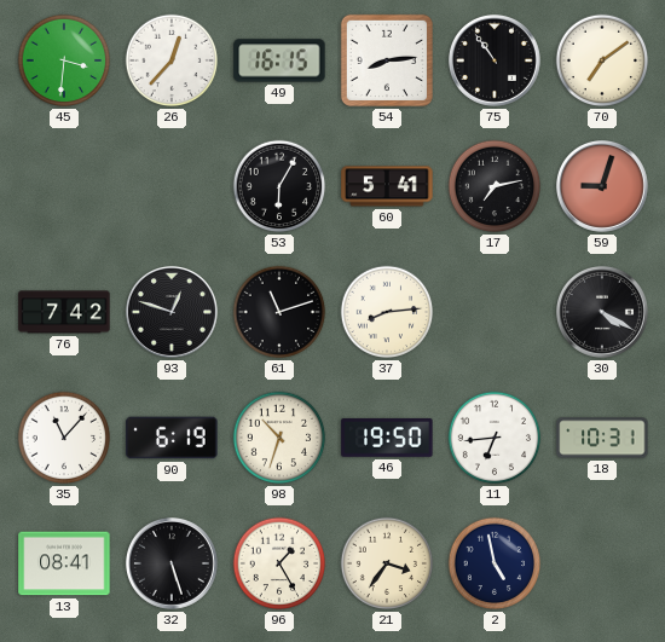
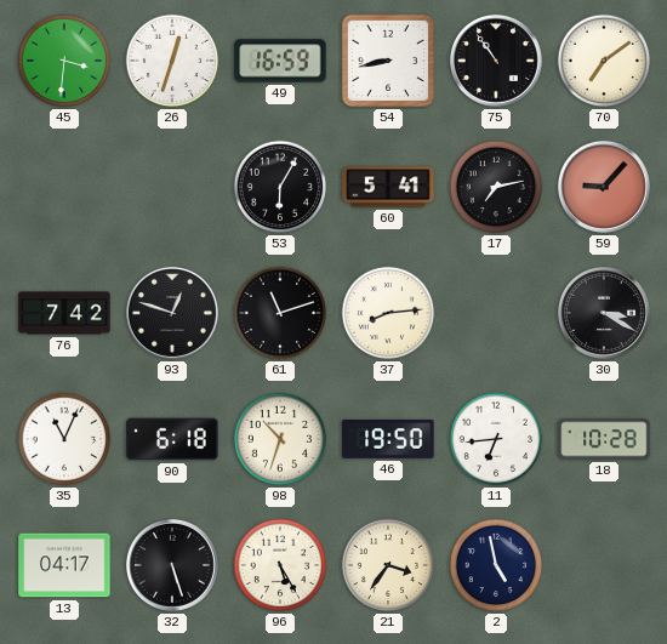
26: 12:37 -> 12:33 (172, 61)
49: 16:15 -> 16:59 (280, 61)
54: 8:14 -> 8:43 (388, 61)
59: 9:03 -> 9:07 (604, 187)
30: 4:20 -> 3:20 (604, 313)
35: 11:07 -> 11:04 (64, 439)
90: 6:19 -> 6:18 (172, 439)
18: 10:31 -> 10:28 (604, 439)
13: 08:41 -> 04:17 (64, 565)
96: 1:25 -> 5:25 (280, 565)
